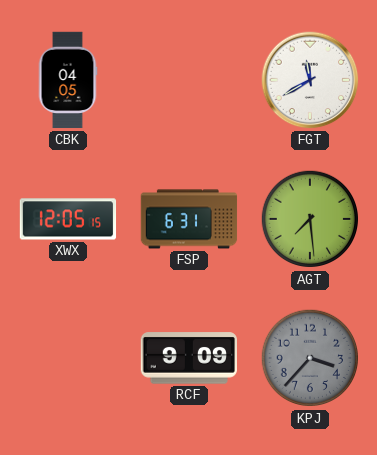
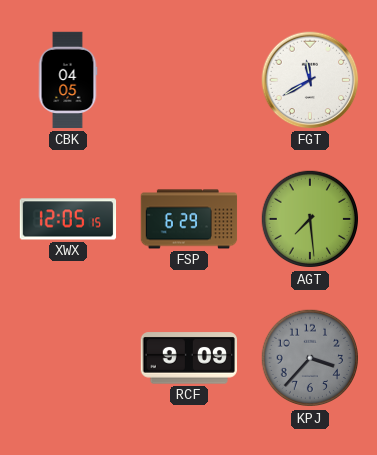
FSP: 6:31 -> 6:29 (189, 219)
